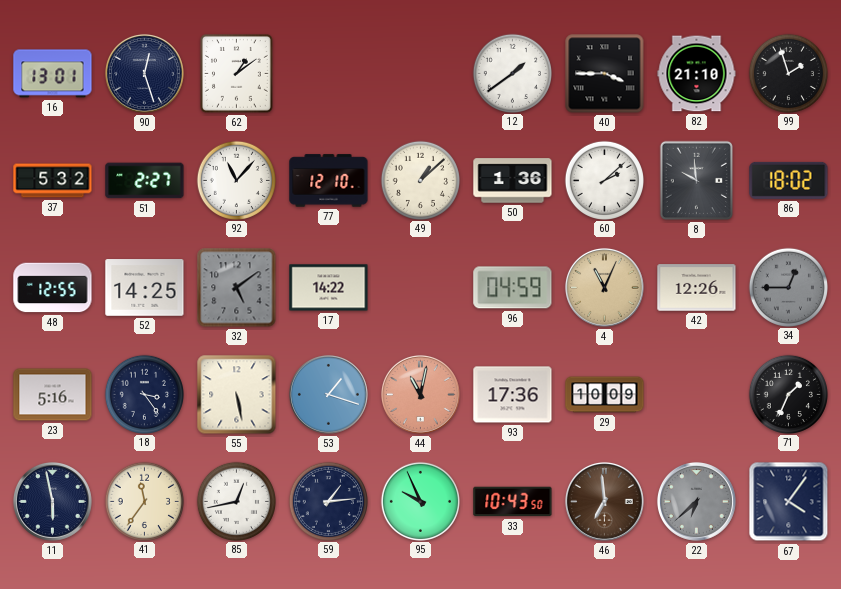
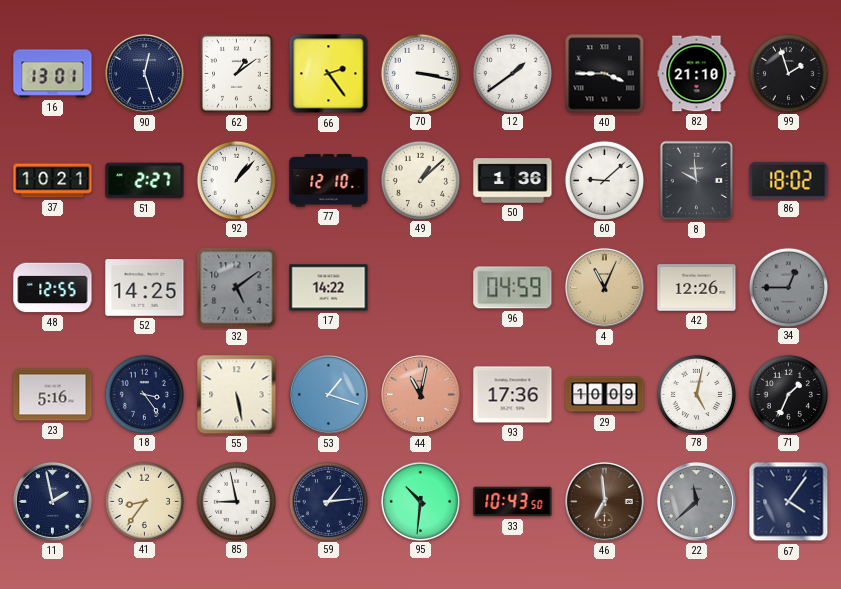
66: none -> 2:24 (329, 74)
70: none -> 3:17 (420, 73)
37: 5:32 -> 10:21 (53, 181)
92: 11:07 -> 1:07 (236, 180)
60: 2:08 -> 9:08 (604, 180)
78: none -> 5:02 (696, 394)
11: 5:58 -> 1:58 (52, 501)
41: 11:36 -> 8:36 (144, 501)
85: 12:43 -> 8:58 (236, 501)
95: 9:56 -> 10:31 (420, 501)
22: 6:38 -> 11:38 (696, 501)
